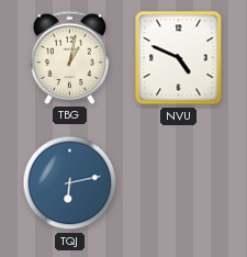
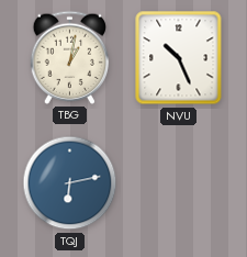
NVU: 4:49 -> 10:26 (179, 58)
